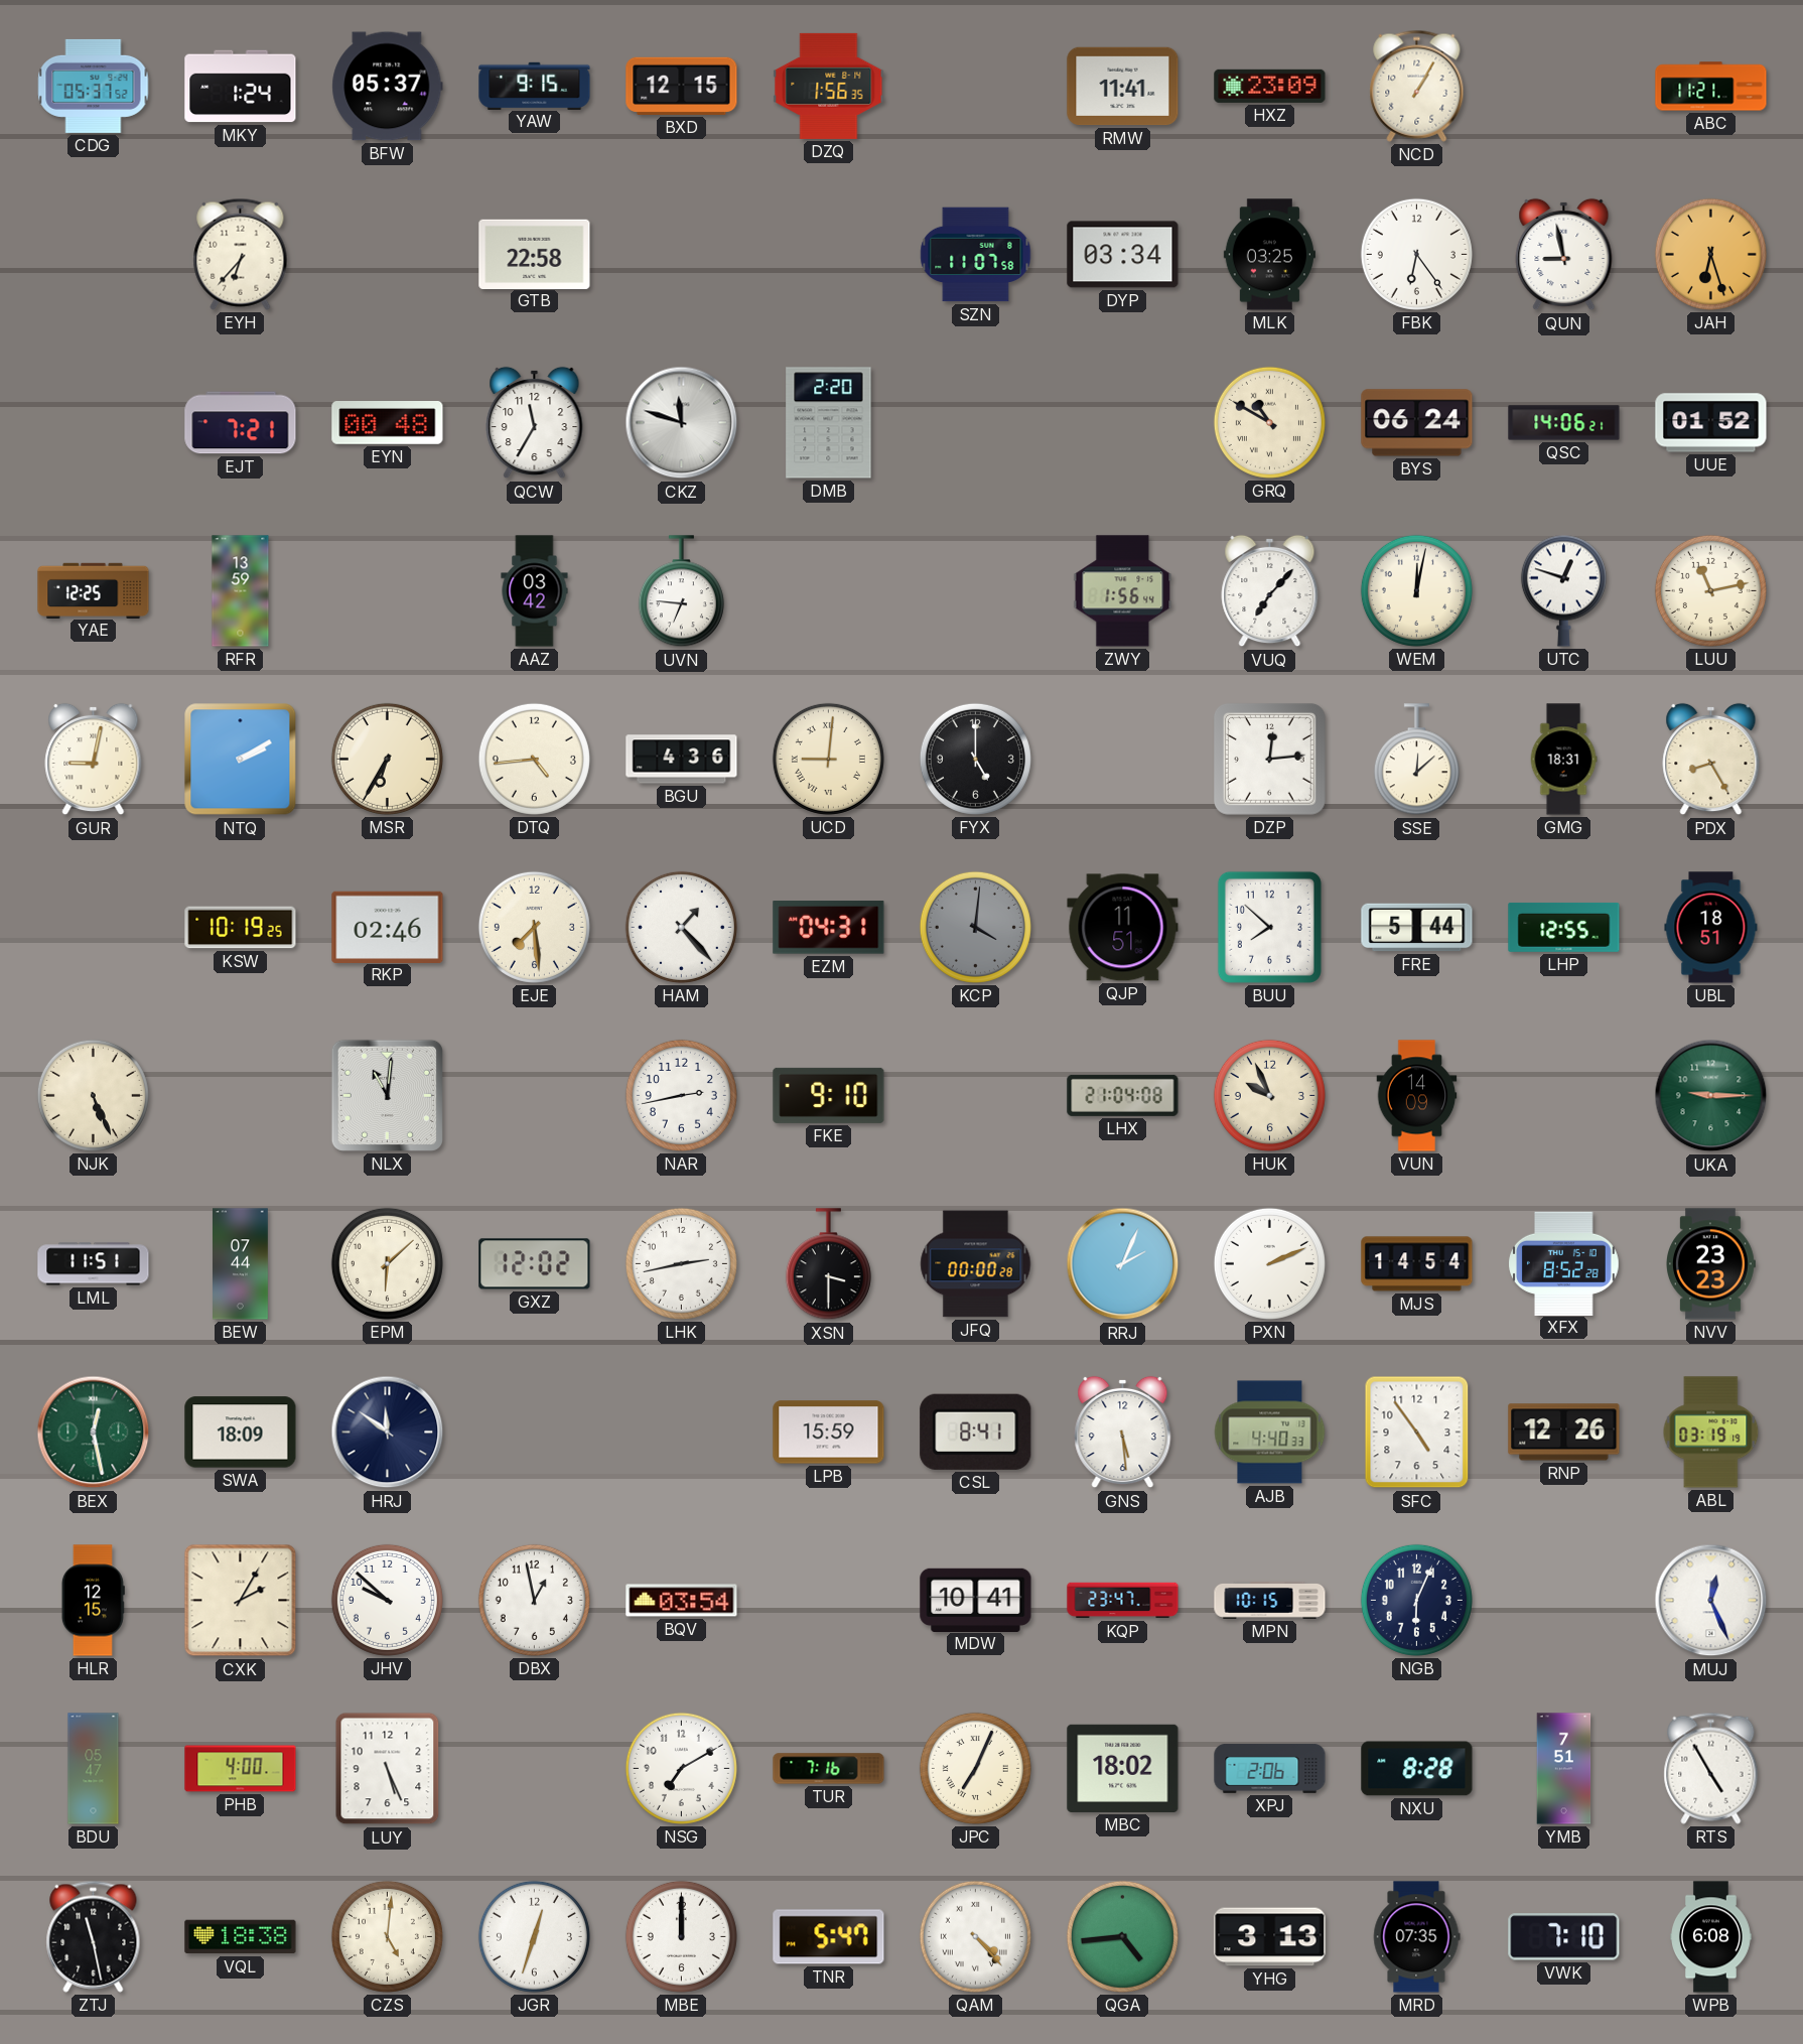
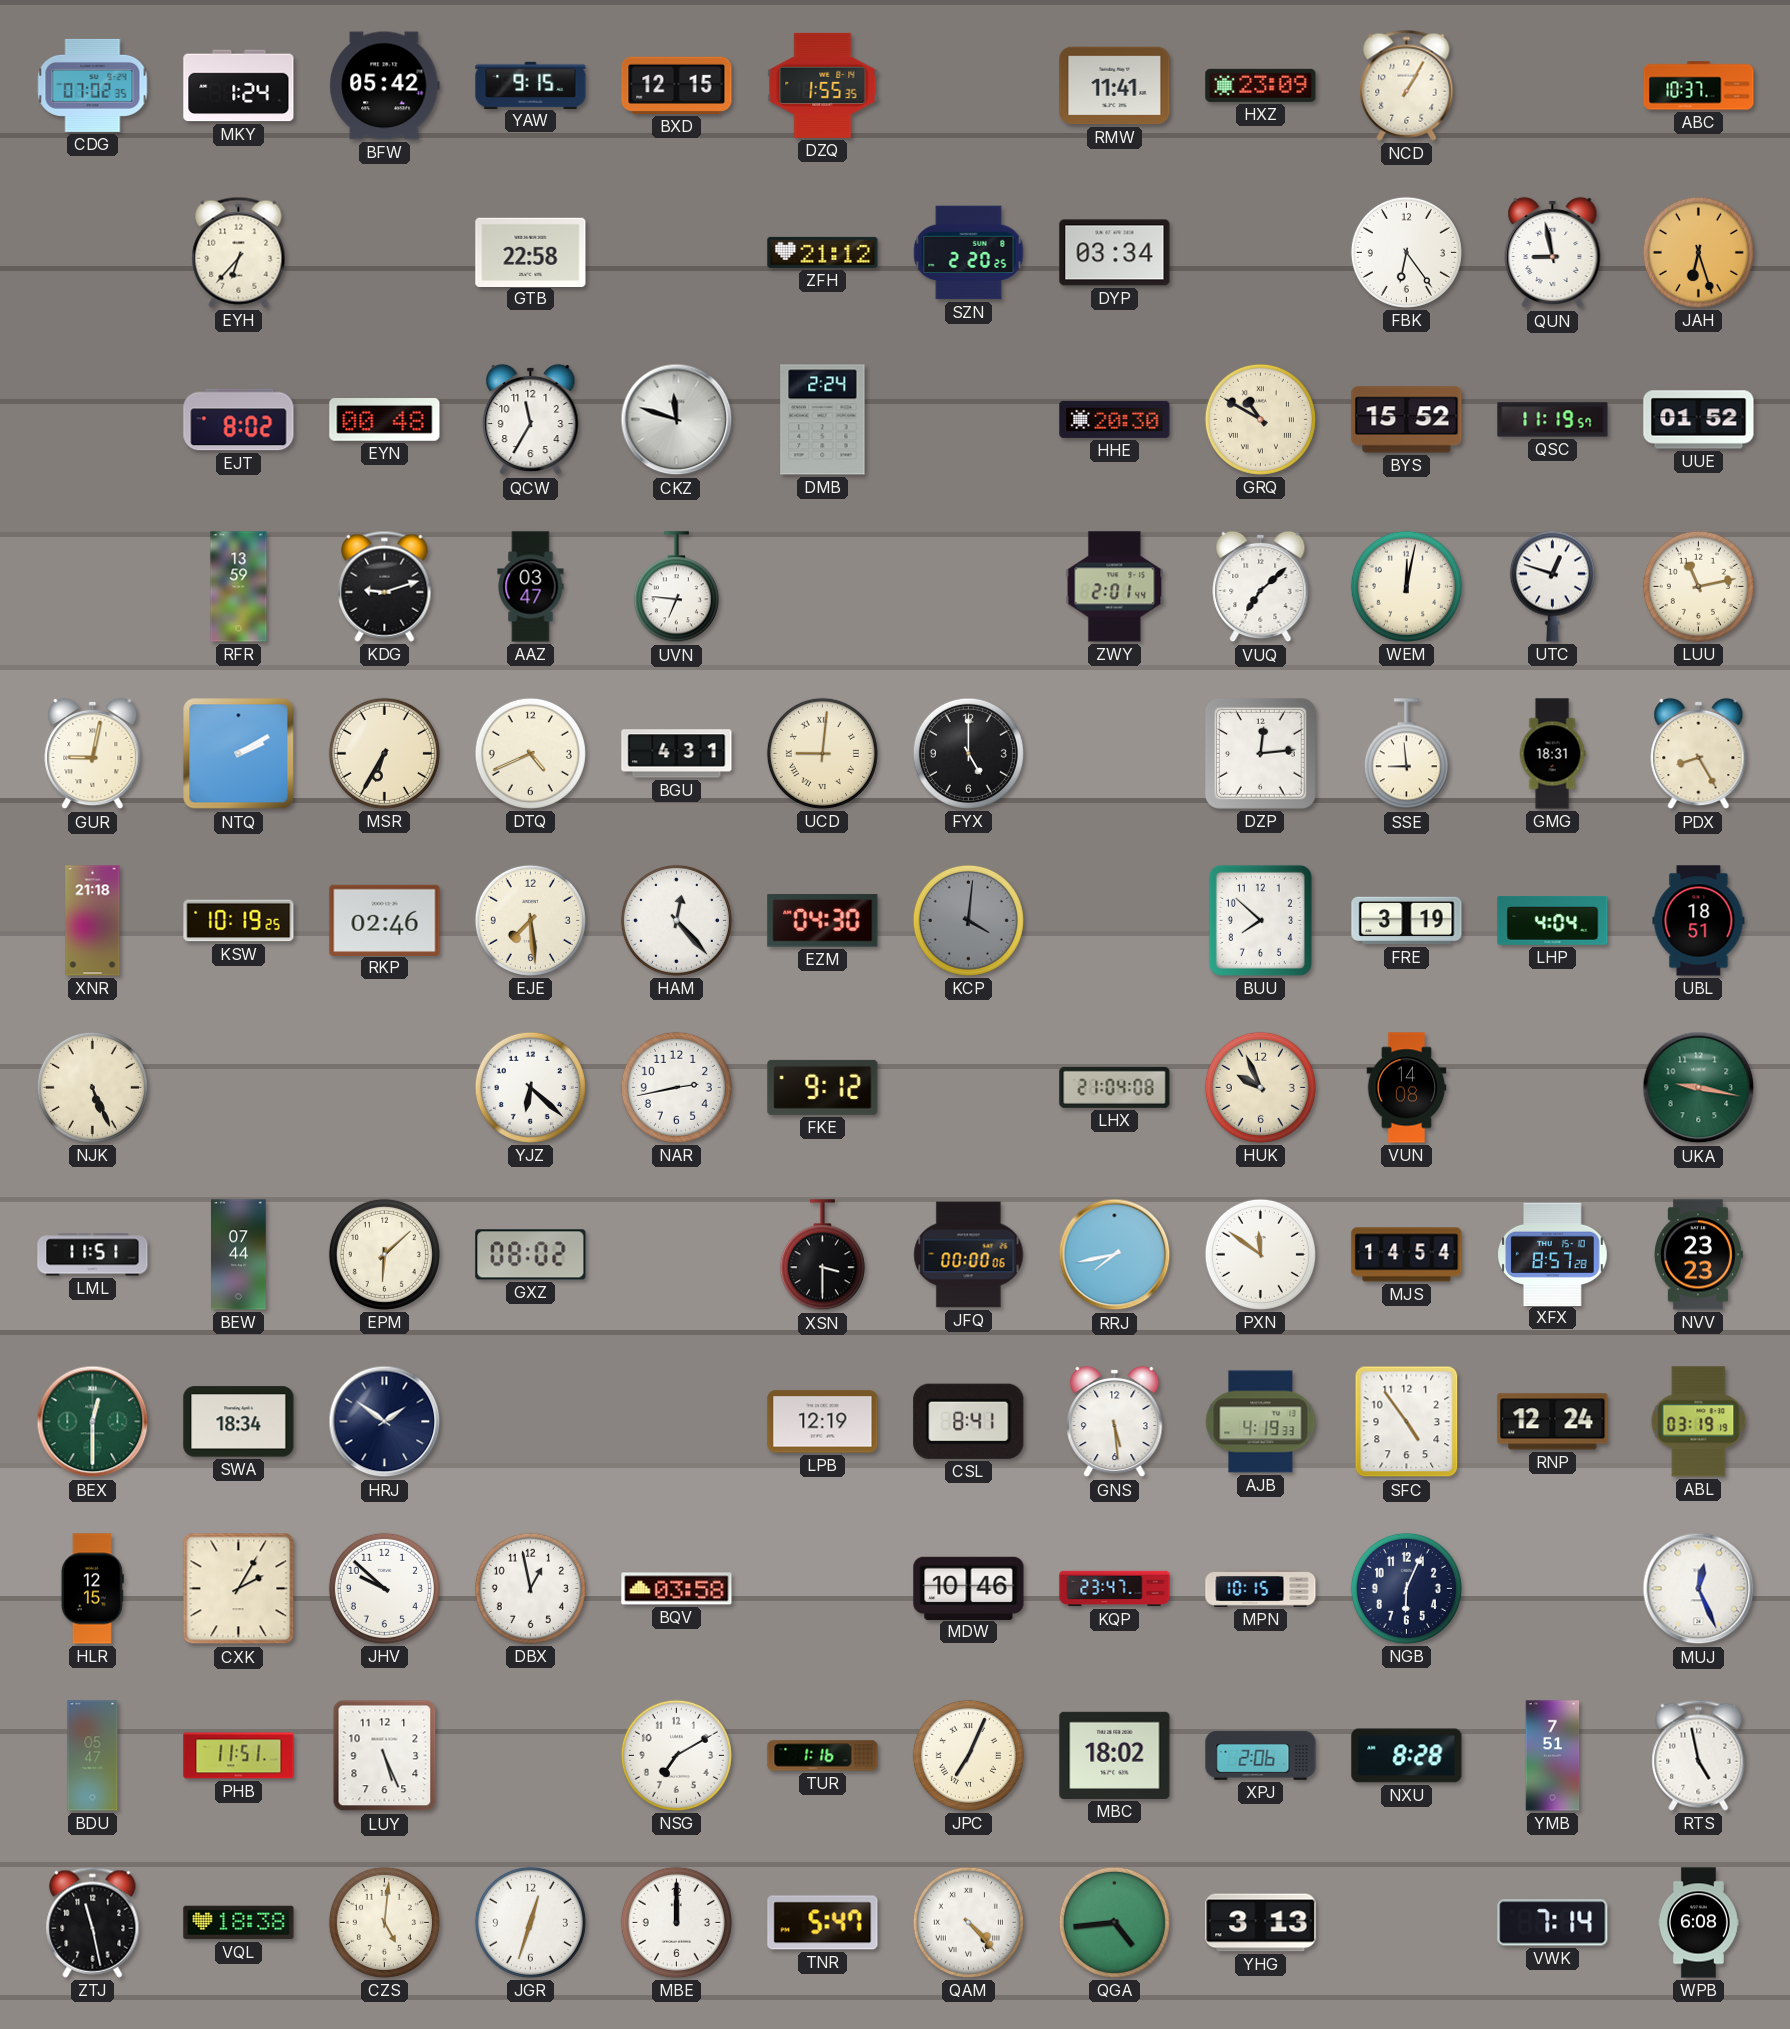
CDG: 05:37 -> 07:02 (93, 85)
BFW: 05:37 -> 05:42 (385, 86)
DZQ: 1:56 -> 1:55 (823, 85)
ABC: 11:21 -> 10:37 (1699, 86)
ZFH: none -> 21:12 (823, 252)
SZN: 11:07 -> 2:20 (969, 253)
MLK: 03:25 -> none (1269, 255)
EJT: 7:21 -> 8:02 (239, 420)
DMB: 2:20 -> 2:24 (823, 420)
HHE: none -> 20:30 (1115, 419)
BYS: 06:24 -> 15:52 (1407, 420)
QSC: 14:06 -> 11:19 (1553, 420)
YAE: 12:25 -> none (94, 590)
KDG: none -> 9:12 (385, 586)
AAZ: 03:42 -> 03:47 (531, 587)
ZWY: 1:56 -> 2:01 (1115, 587)
VUQ: 7:07 -> 7:08 (1261, 587)
DTQ: 4:44 -> 4:41 (530, 753)
BGU: 4:36 -> 4:31 (677, 754)
SSE: 12:08 -> 8:59 (1406, 754)
XNR: none -> 21:18 (93, 921)
HAM: 1:23 -> 12:23 (676, 920)
EZM: 04:31 -> 04:30 (823, 921)
QJP: 11:51 -> none (1123, 928)
FRE: 5:44 -> 3:19 (1407, 921)
LHP: 12:55 -> 4:04 (1553, 920)
NLX: 11:01 -> none (387, 1095)
YJZ: none -> 6:22 (530, 1087)
FKE: 9:10 -> 9:12 (823, 1087)
VUN: 14:09 -> 14:08 (1407, 1088)
UKA: 9:15 -> 9:17 (1699, 1088)
GXZ: 12:02 -> 08:02 (531, 1255)
LHK: 2:43 -> none (681, 1263)
JFQ: 00:00:28 -> 00:00:06 (969, 1255)
RRJ: 2:04 -> 7:43 (1115, 1255)
PXN: 2:11 -> 11:51 (1260, 1254)
XFX: 8:52 -> 8:57 (1553, 1254)
BEX: 12:28 -> 12:30 (93, 1422)
SWA: 18:09 -> 18:34 (239, 1422)
HRJ: 11:51 -> 1:51 (385, 1422)
LPB: 15:59 -> 12:19 (823, 1422)
AJB: 4:40 -> 4:19 (1261, 1422)
RNP: 12:26 -> 12:24 (1553, 1422)
BQV: 03:54 -> 03:58 (677, 1589)
MDW: 10:41 -> 10:46 (969, 1588)
PHB: 4:00 -> 11:51 (239, 1756)
TUR: 7:16 -> 1:16 (823, 1756)
RTS: 4:55 -> 4:58 (1699, 1755)
MRD: 07:35 -> none (1416, 1937)
VWK: 7:10 -> 7:14 (1553, 1923)
